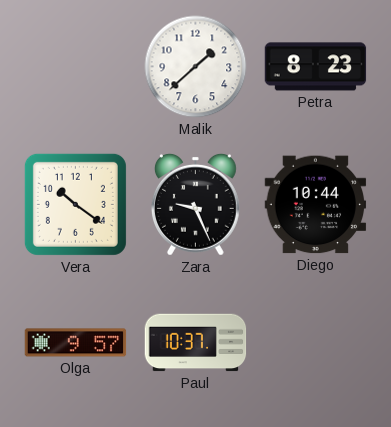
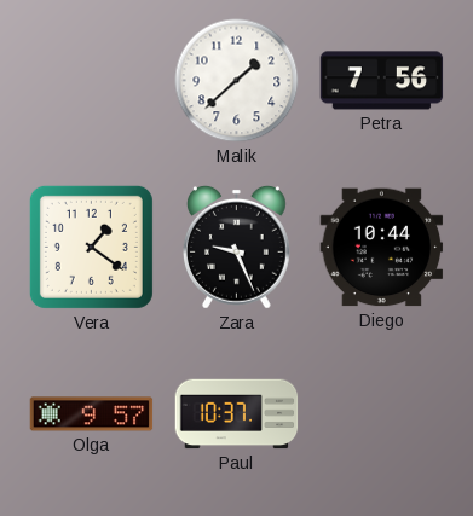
Petra: 8:23 -> 7:56 (382, 81)
Vera: 10:21 -> 1:21 (91, 247)
